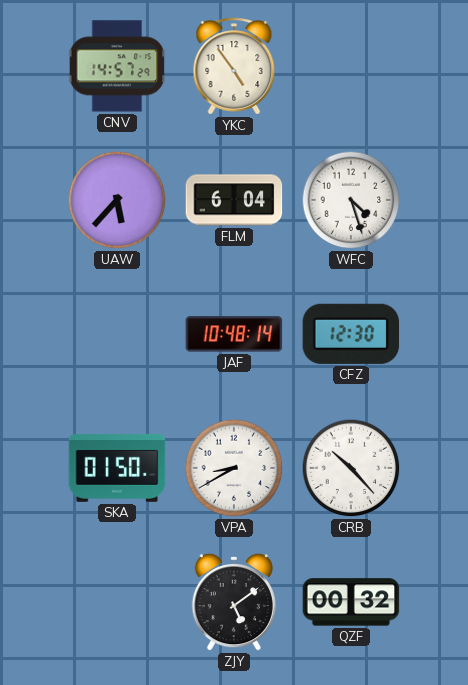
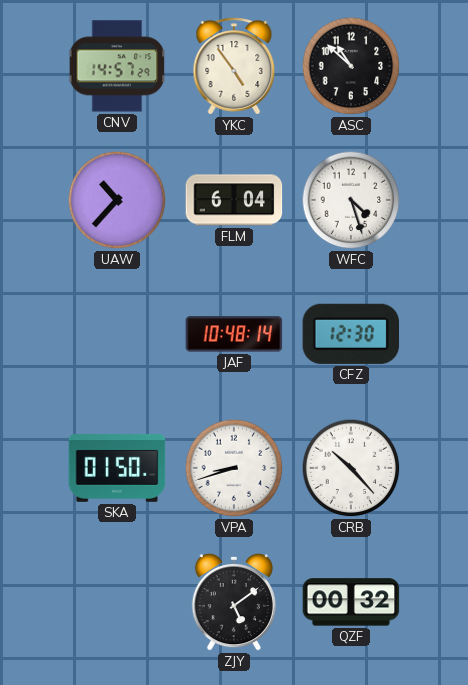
ASC: none -> 10:52 (351, 66)
UAW: 5:37 -> 10:37 (117, 200)
VPA: 8:40 -> 8:42 (234, 468)
